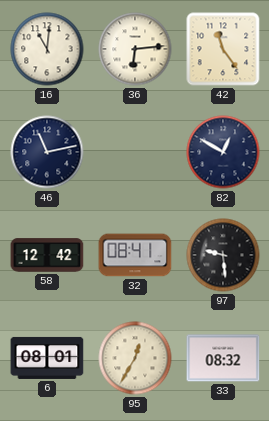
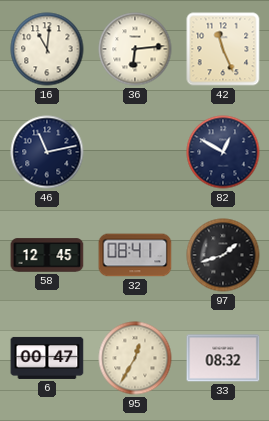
42: 11:24 -> 11:26 (223, 49)
58: 12:42 -> 12:45 (47, 255)
97: 9:29 -> 1:42 (223, 255)
6: 08:01 -> 00:47 (47, 358)
